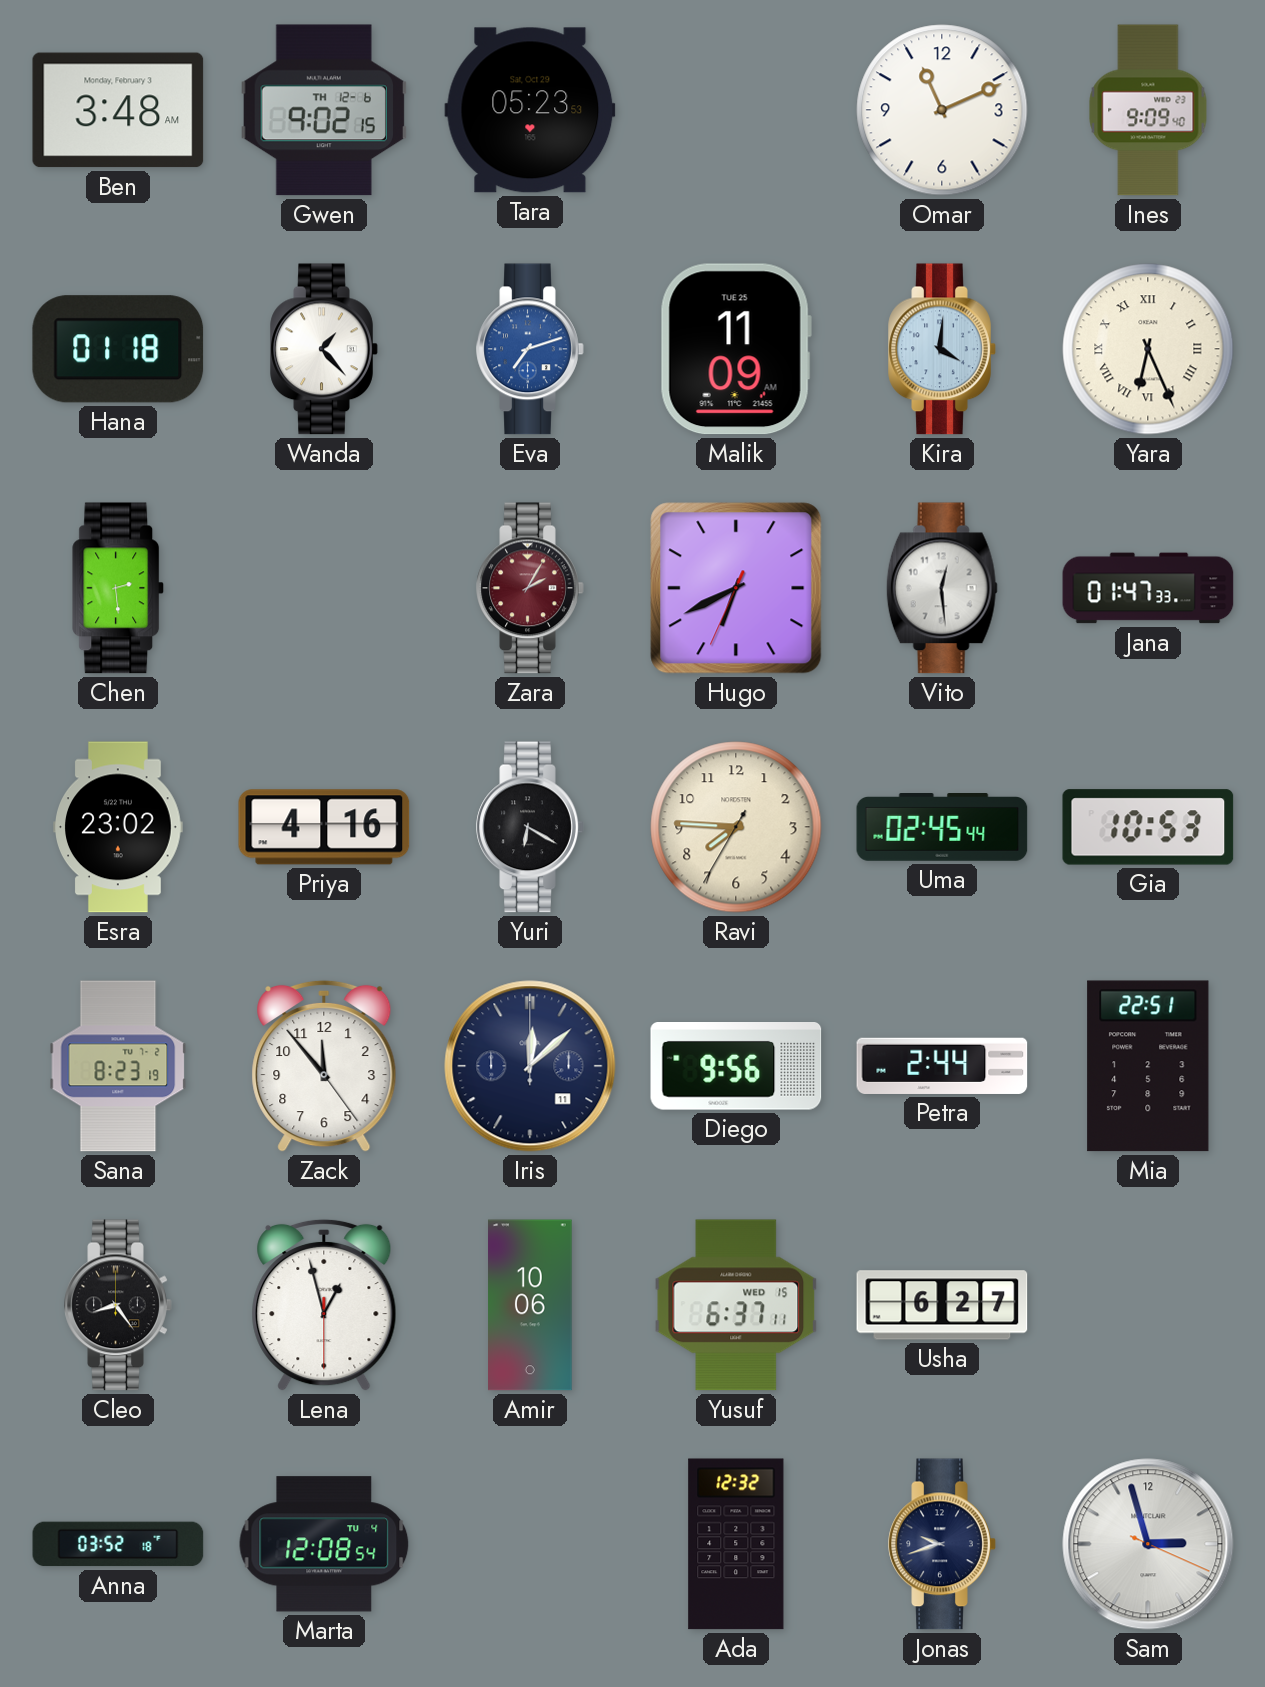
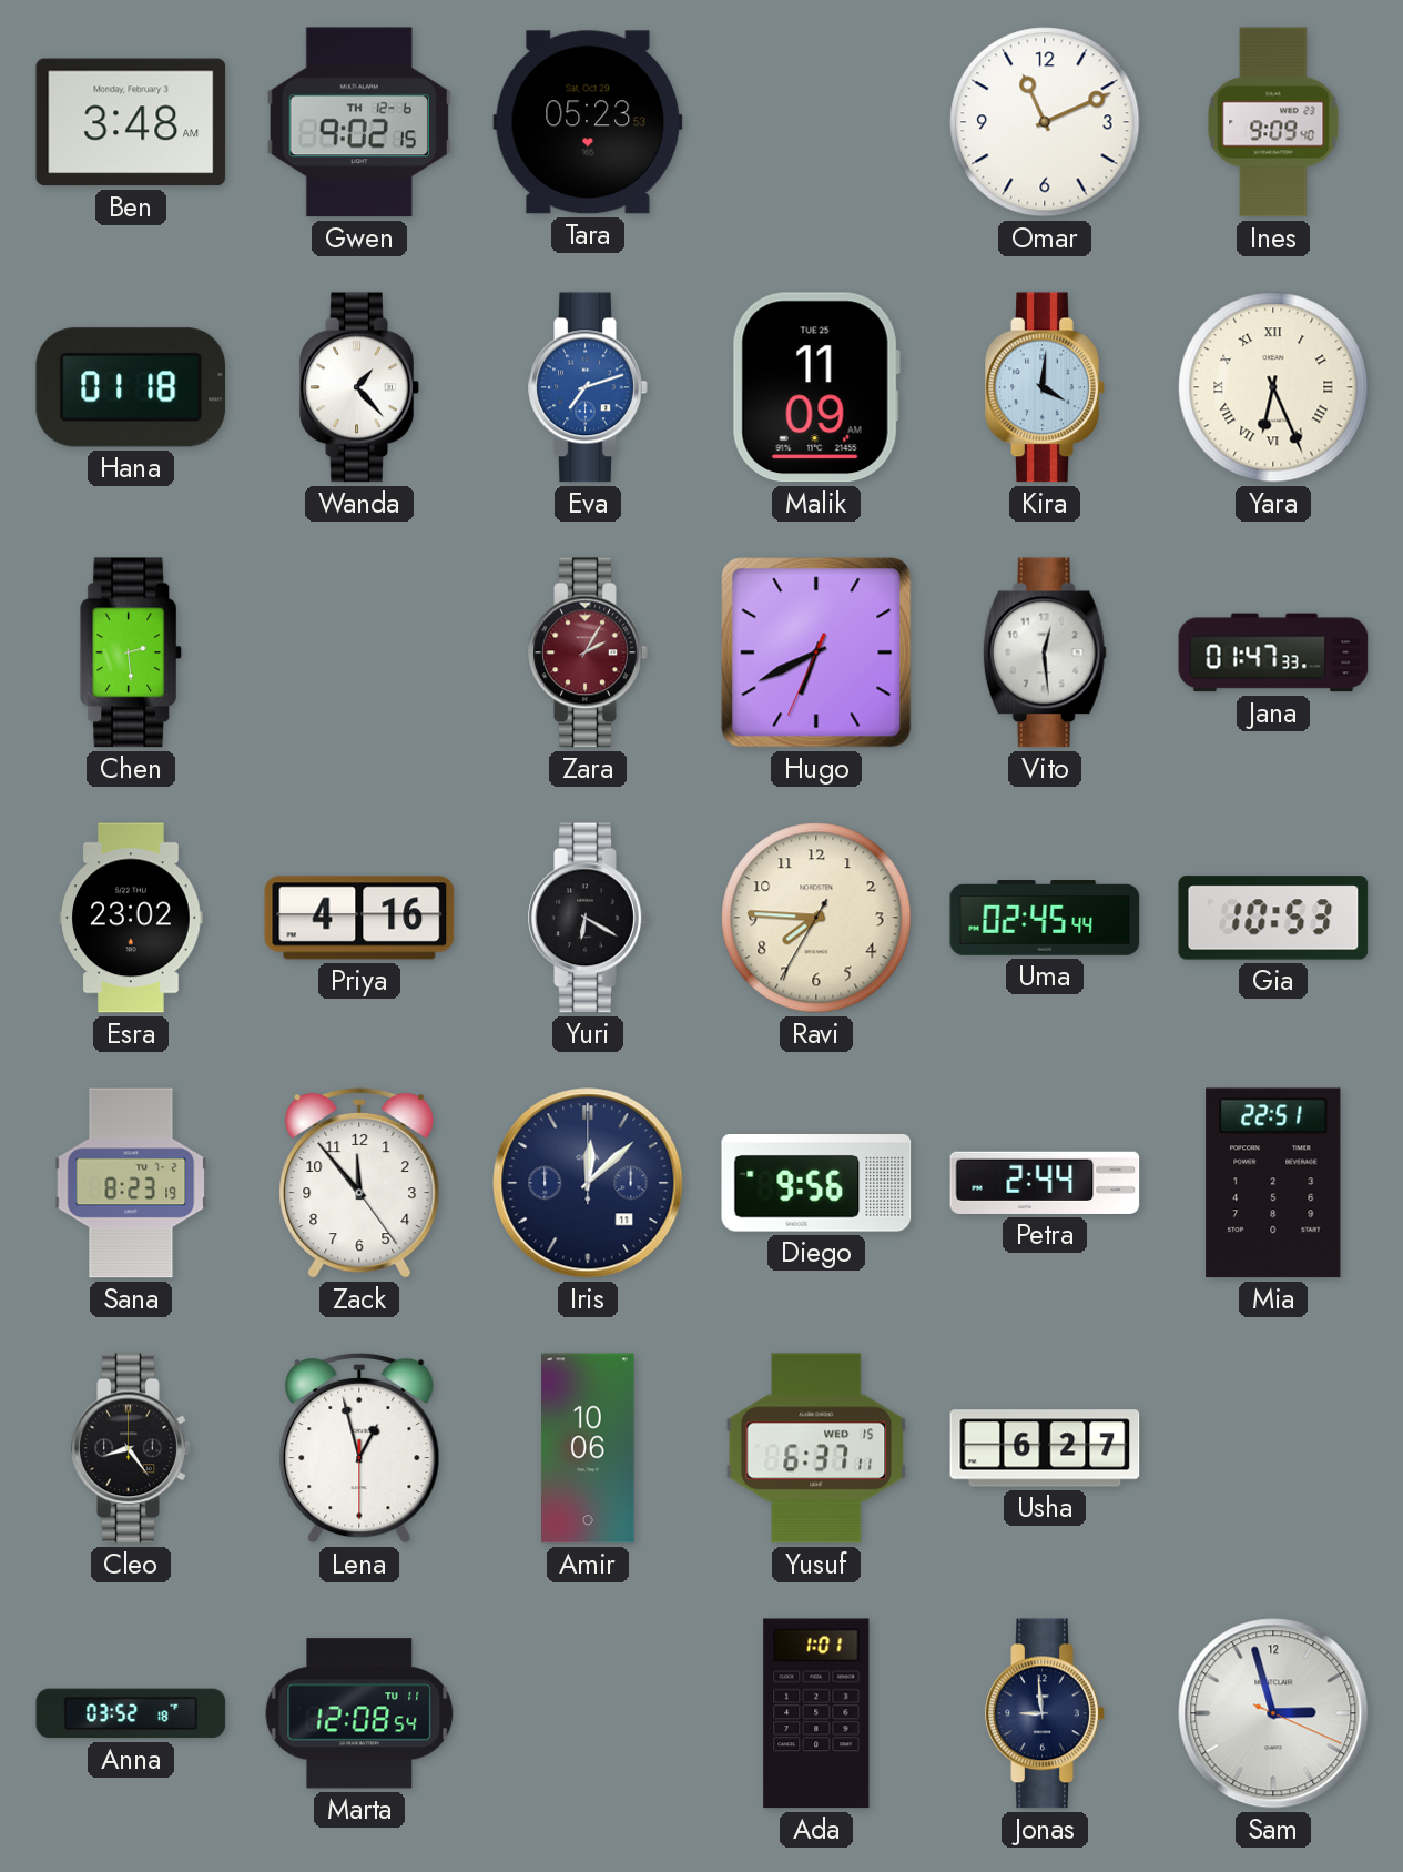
Marta date: TU 4 -> TU 11 (359, 1713)
Ada: 12:32 -> 1:01 (816, 1713)
Jonas: 9:42 -> 8:59 (1045, 1713)
